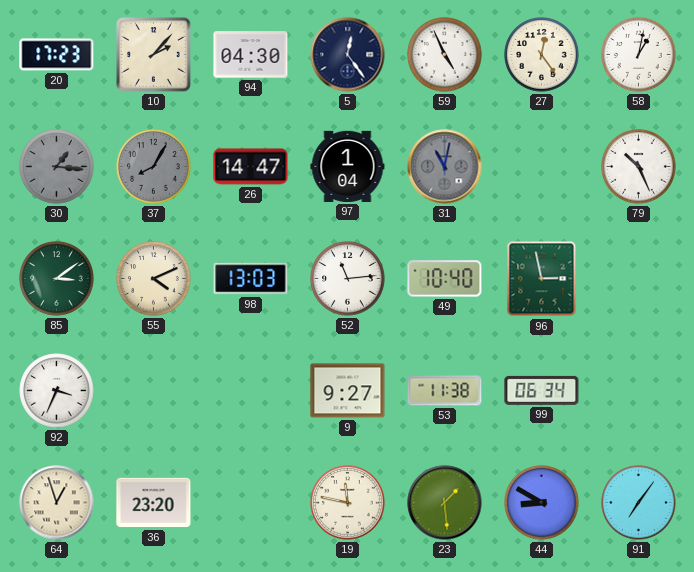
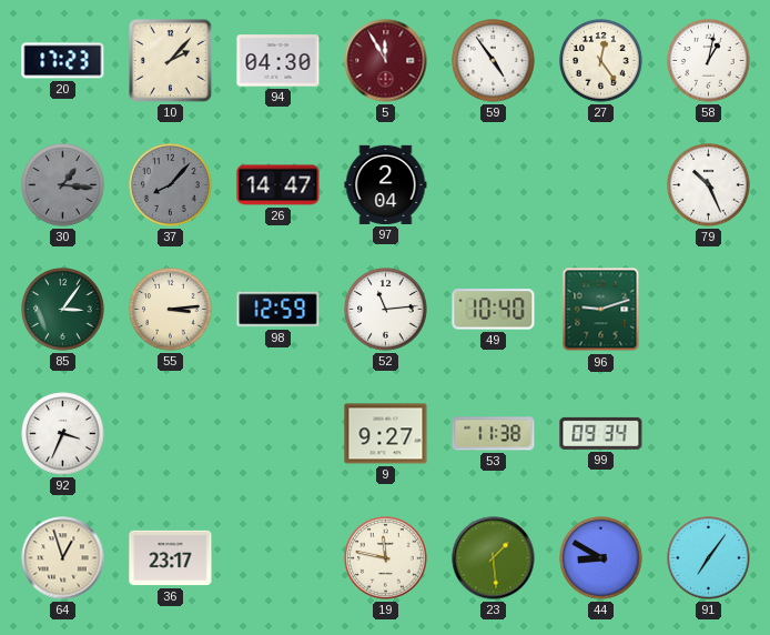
5: 12:24 -> 11:55 (386, 61)
5 dial: navy -> burgundy (386, 61)
59: 4:56 -> 4:54 (494, 61)
37: 8:05 -> 8:07 (171, 185)
97: 1:04 -> 2:04 (386, 184)
31: 11:02 -> none (445, 167)
85: 3:09 -> 3:06 (63, 310)
55: 4:11 -> 3:14 (171, 310)
98: 13:03 -> 12:59 (278, 310)
96: 2:58 -> 9:12 (601, 310)
99: 06:34 -> 09:34 (601, 433)
36: 23:20 -> 23:17 (171, 558)
